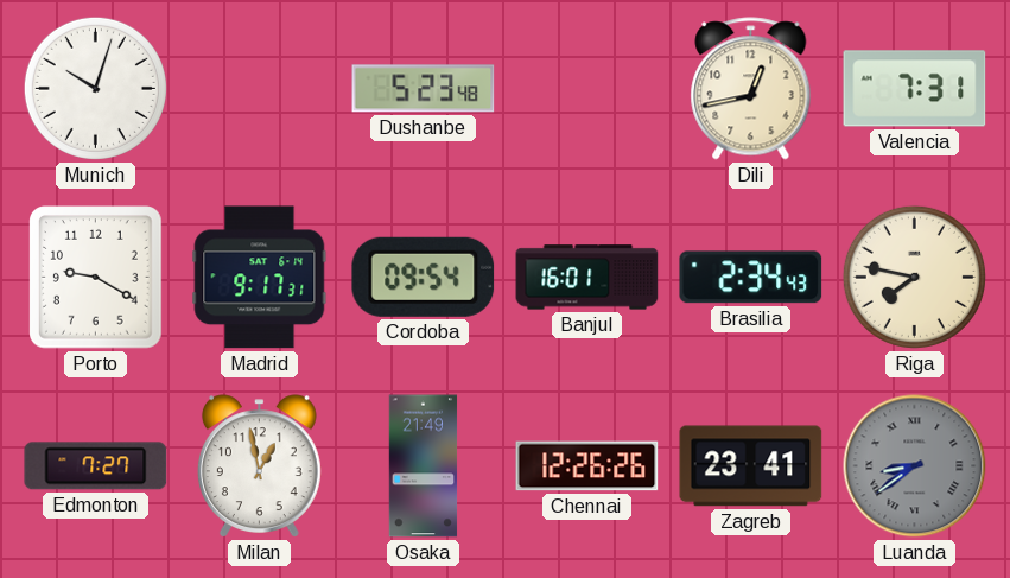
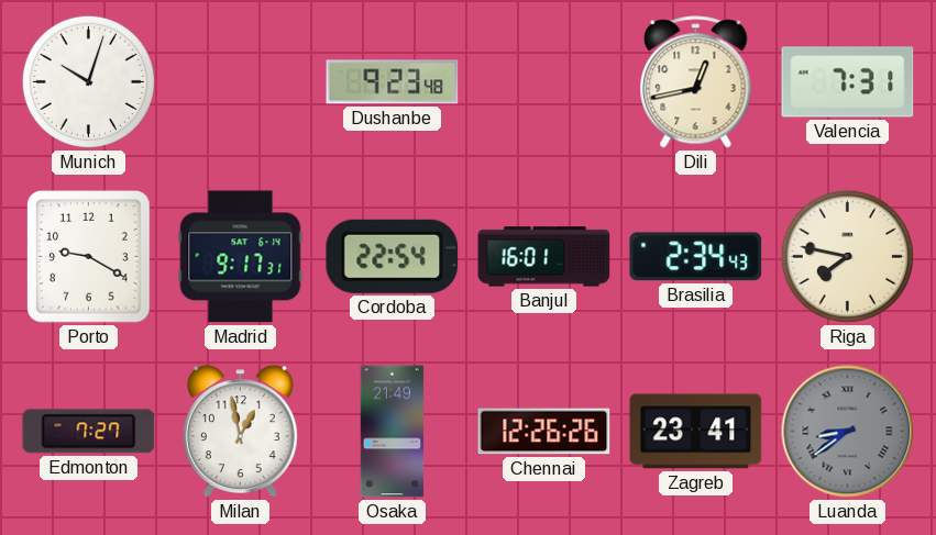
Dushanbe: 5:23 -> 9:23 (393, 82)
Cordoba: 09:54 -> 22:54 (393, 256)
